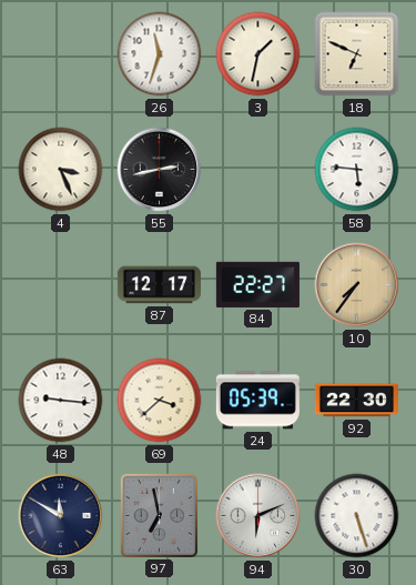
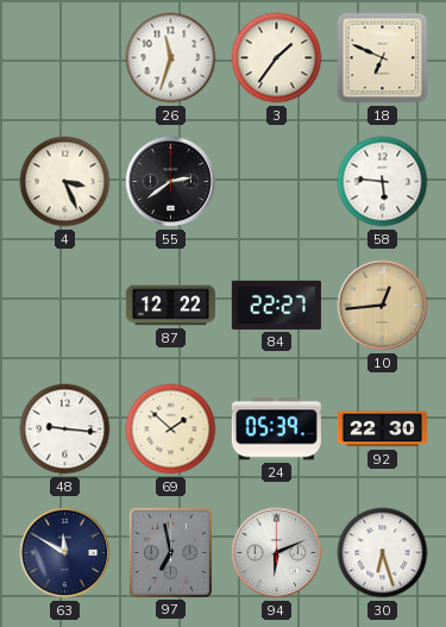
3: 1:32 -> 1:36 (277, 58)
55: 2:43 -> 2:39 (171, 182)
87: 12:17 -> 12:22 (170, 306)
10: 7:36 -> 12:44 (383, 306)
69: 3:38 -> 1:52 (171, 430)
30: 5:27 -> 6:27 (383, 553)
